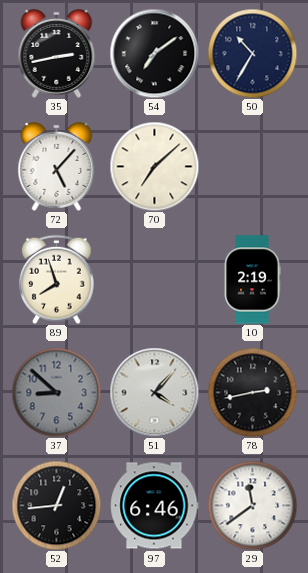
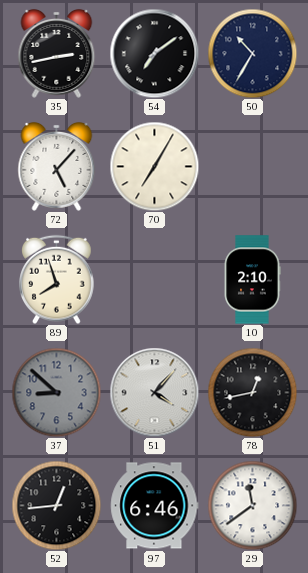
70: 7:08 -> 7:05 (154, 166)
10: 2:19 -> 2:10 (252, 280)
78: 2:43 -> 12:43 (252, 392)
